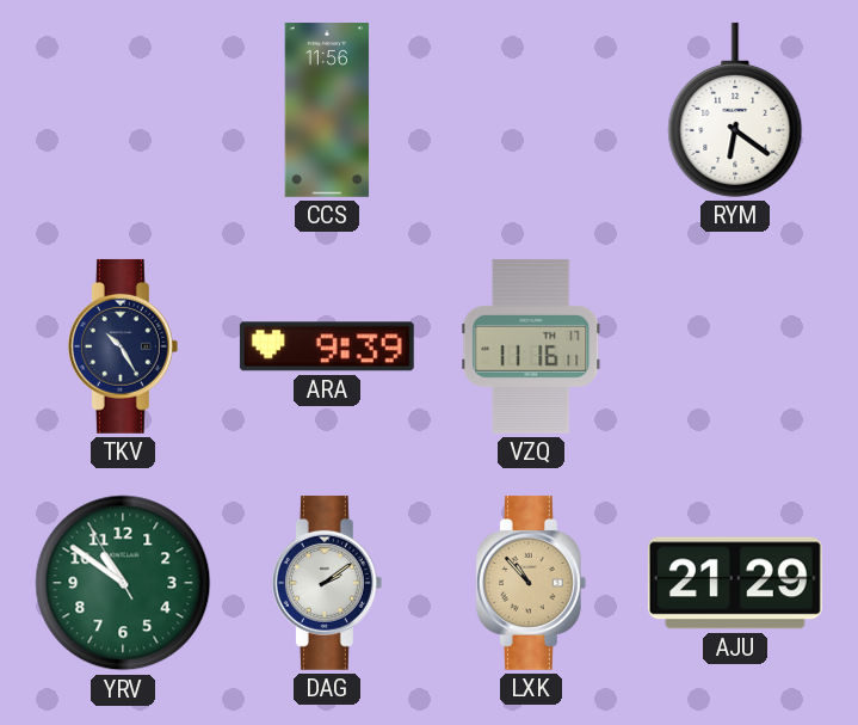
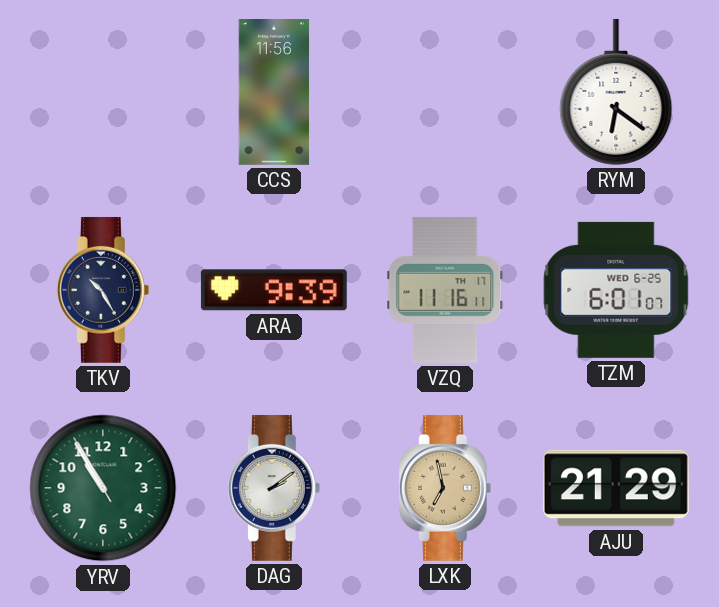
TZM: none -> 6:01 (616, 290)
YRV: 10:50 -> 10:54 (103, 488)
LXK: 10:53 -> 6:58 (445, 488)
